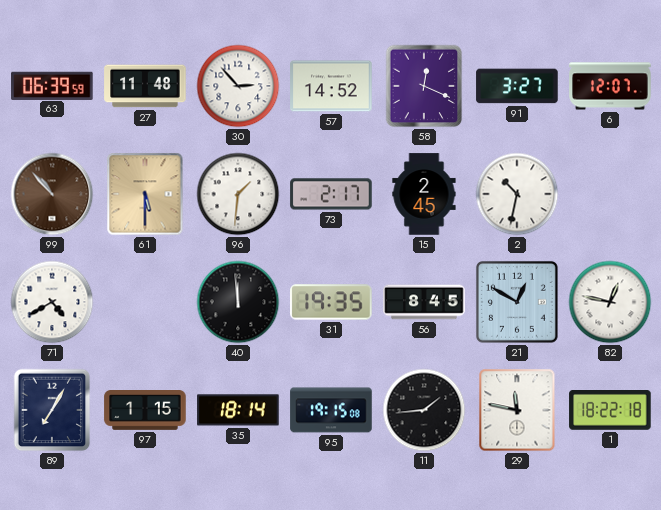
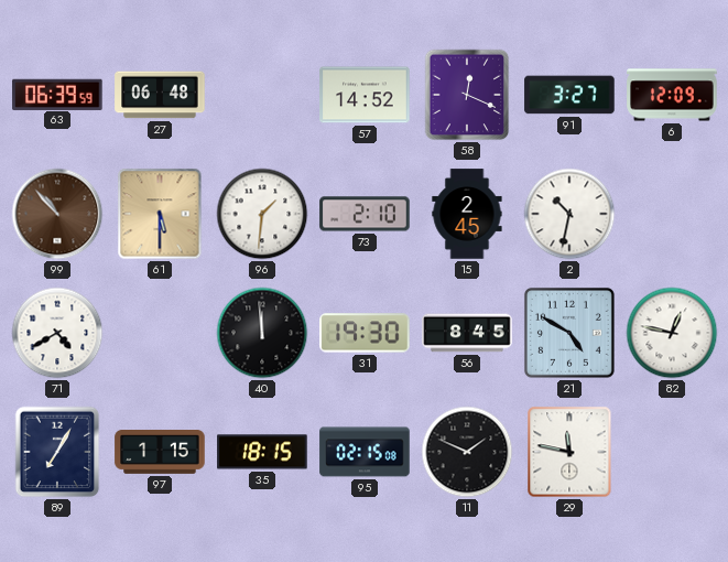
27: 11:48 -> 06:48 (160, 95)
30: 2:53 -> none (238, 86)
6: 12:07 -> 12:09 (672, 95)
73: 2:17 -> 2:10 (365, 214)
31: 19:35 -> 19:30 (365, 333)
21: 12:50 -> 4:50 (569, 333)
35: 18:14 -> 18:15 (262, 452)
95: 19:15 -> 02:15 (365, 452)
11: 1:44 -> 1:49 (467, 452)
1: 18:22 -> none (610, 411)
